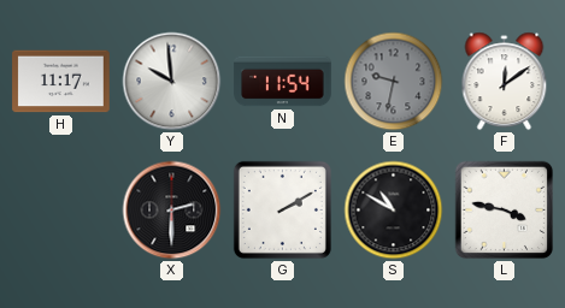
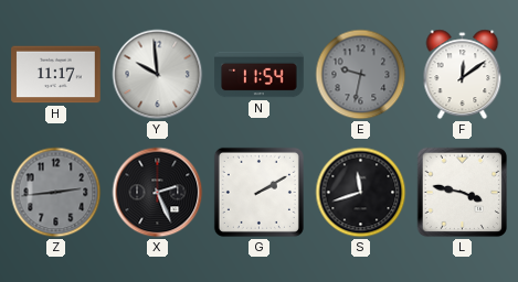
Z: none -> 2:44 (56, 193)
X: 2:30 -> 2:26 (158, 193)
S: 10:50 -> 11:42 (361, 193)
